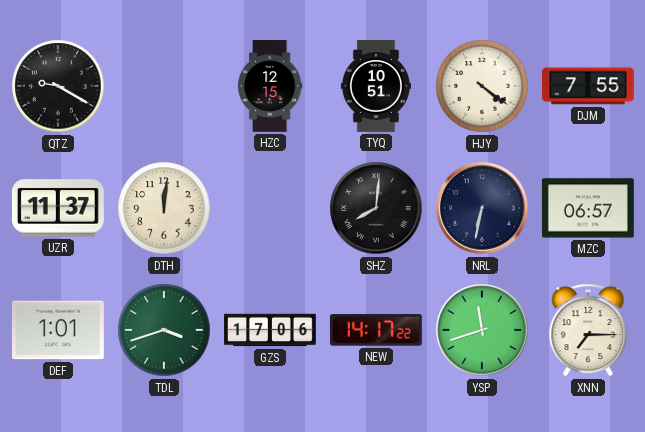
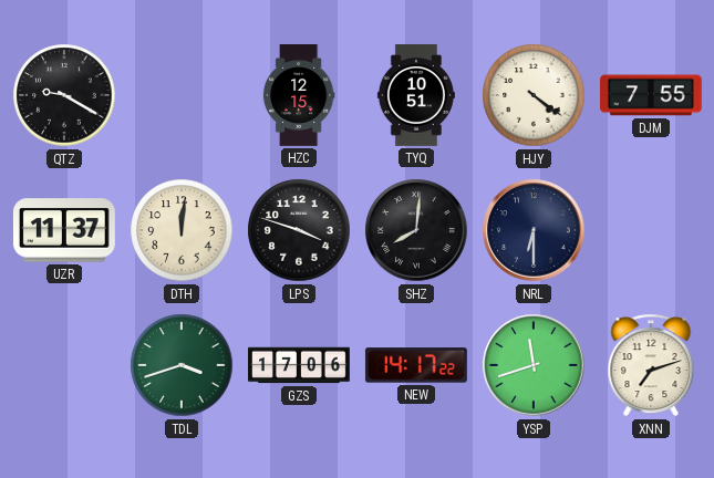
LPS: none -> 3:48 (299, 230)
NRL: 6:32 -> 6:30 (534, 230)
MZC: 06:57 -> none (588, 208)
DEF: 1:01 -> none (58, 330)
XNN: 7:15 -> 7:12 (651, 365)
